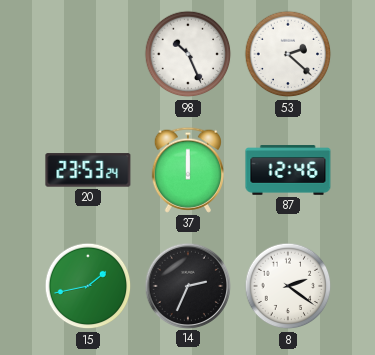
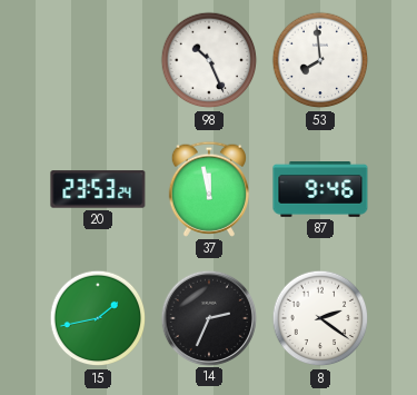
53: 2:22 -> 7:59 (320, 60)
37: 12:00 -> 11:58 (209, 189)
87: 12:46 -> 9:46 (320, 189)
